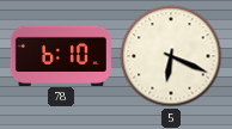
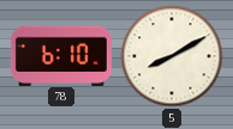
5: 6:19 -> 8:10 (172, 56)
